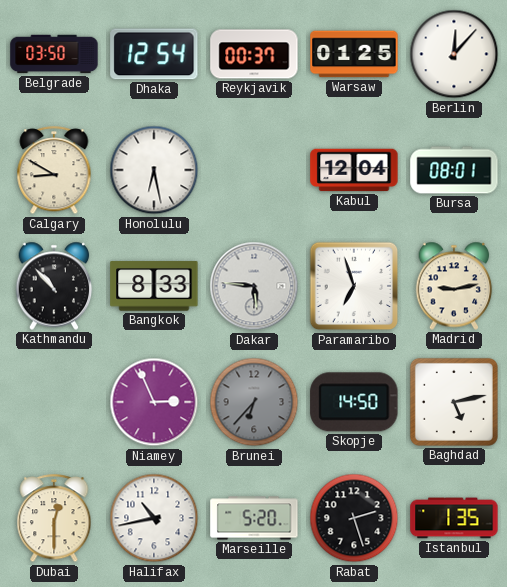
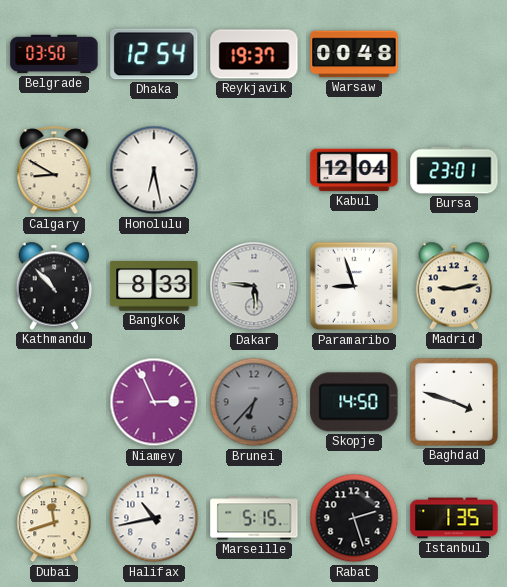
Reykjavik: 00:37 -> 19:37 (254, 54)
Warsaw: 01:25 -> 00:48 (354, 54)
Berlin: 12:07 -> none (454, 54)
Bursa: 08:01 -> 23:01 (454, 170)
Paramaribo: 6:57 -> 8:57 (354, 286)
Baghdad: 5:13 -> 3:48 (454, 402)
Dubai: 12:30 -> 11:42 (54, 519)
Marseille: 5:20 -> 5:15 (254, 518)
